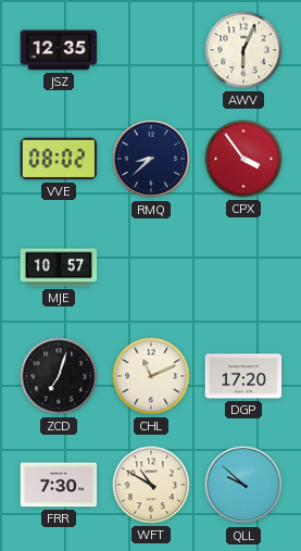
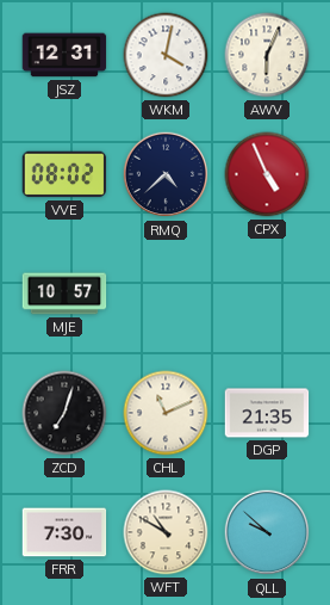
JSZ: 12:35 -> 12:31 (64, 55)
WKM: none -> 4:02 (166, 55)
RMQ: 8:38 -> 4:38 (166, 174)
CPX: 3:54 -> 4:56 (267, 174)
DGP: 17:20 -> 21:35 (267, 413)
